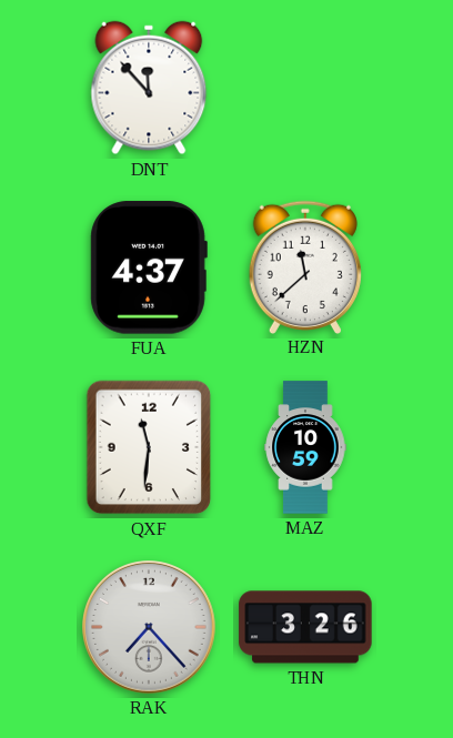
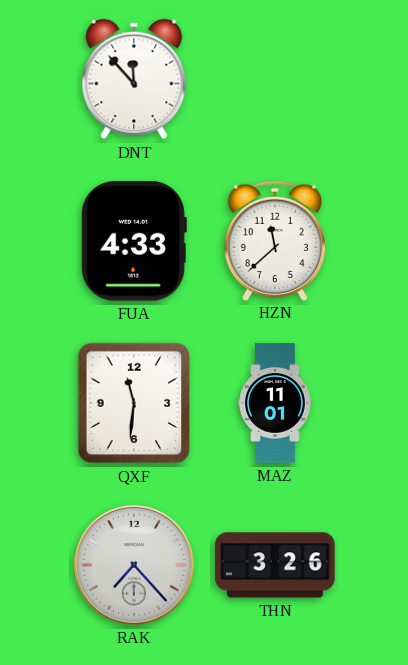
FUA: 4:37 -> 4:33 (134, 241)
MAZ: 10:59 -> 11:01 (275, 403)
